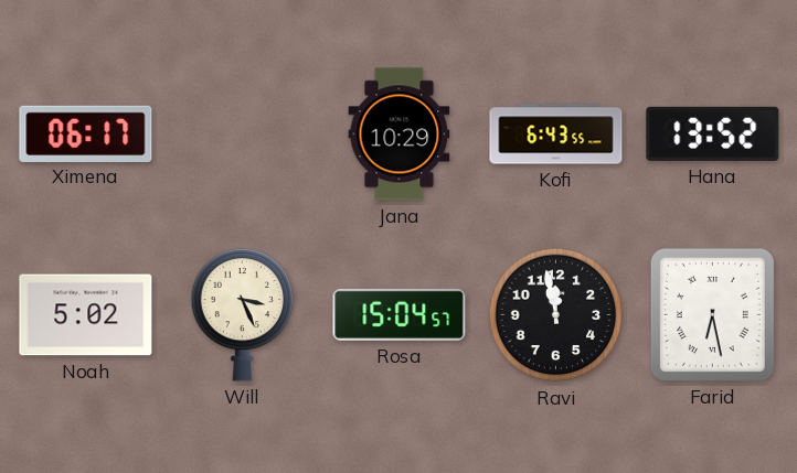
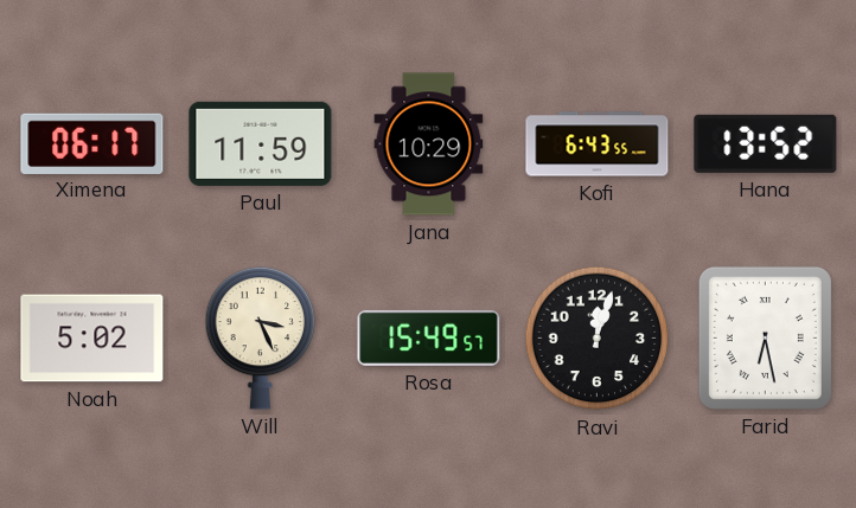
Paul: none -> 11:59 (261, 143)
Rosa: 15:04 -> 15:49 (429, 337)
Ravi: 11:58 -> 12:03 (598, 339)
